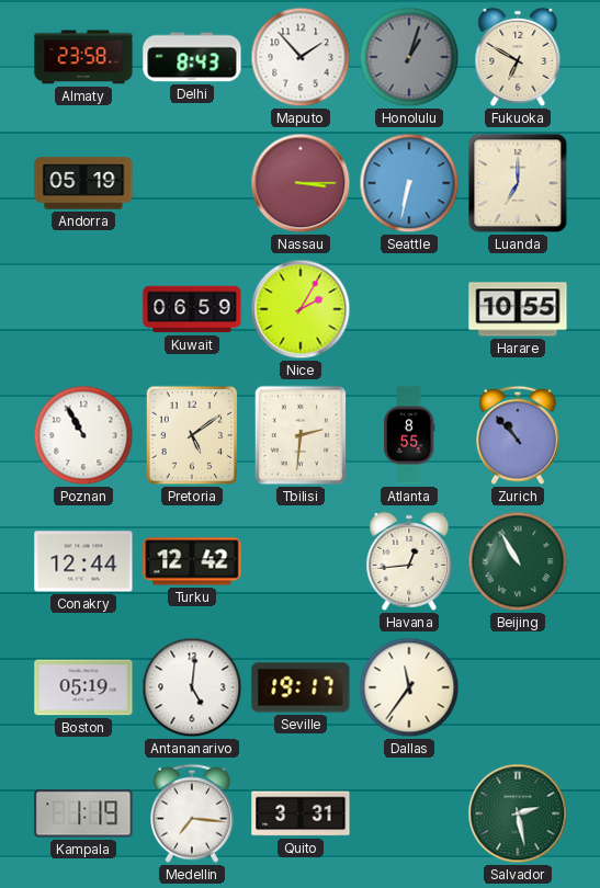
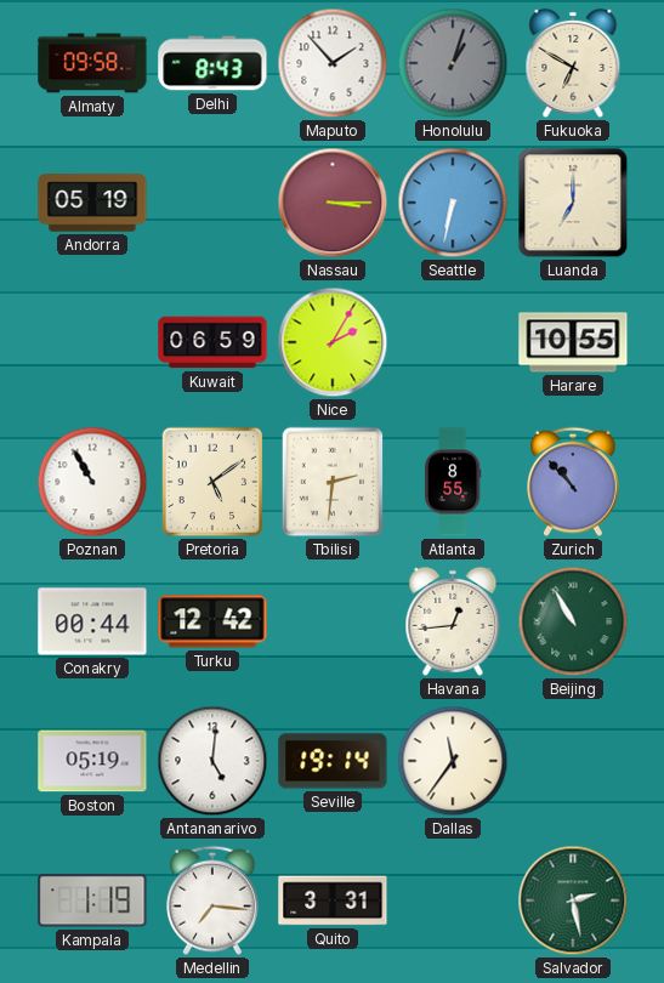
Almaty: 23:58 -> 09:58 (92, 63)
Conakry: 12:44 -> 00:44 (92, 621)
Seville: 19:17 -> 19:14 (333, 761)
